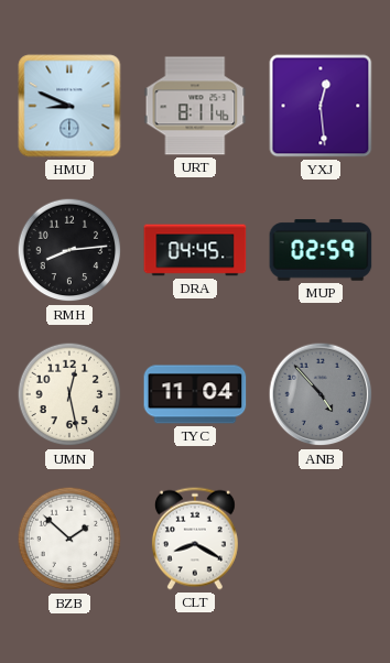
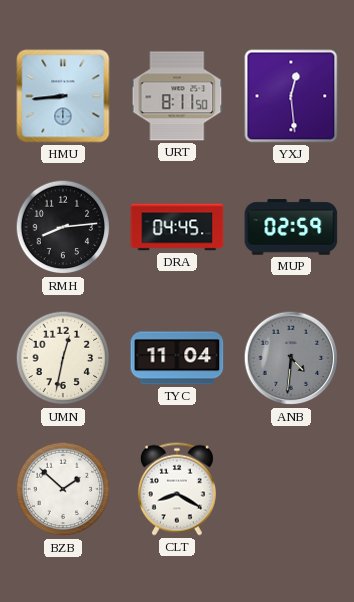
HMU: 8:49 -> 8:44 (63, 96)
URT: 8:11:46 -> 8:11:50 (177, 96)
UMN: 12:28 -> 12:32 (63, 358)
ANB: 4:53 -> 4:31 (291, 358)
